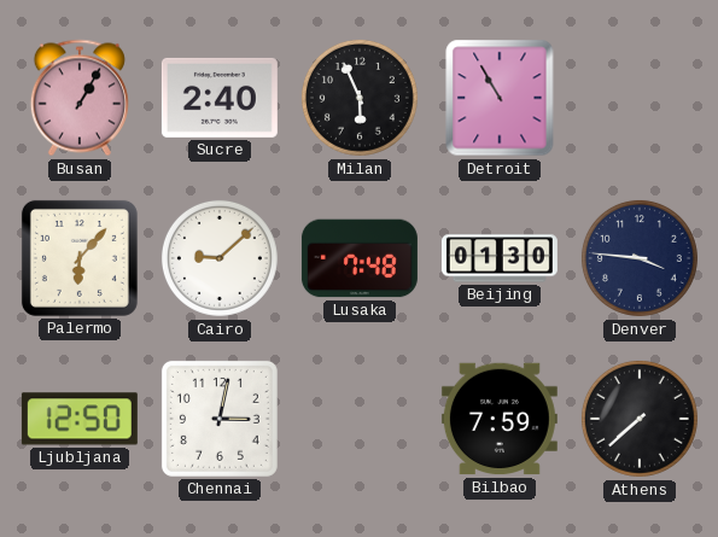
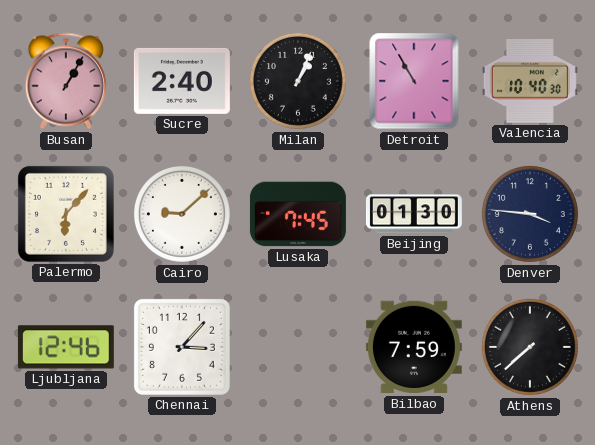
Milan: 5:56 -> 1:04 (298, 81)
Valencia: none -> 10:40 (530, 81)
Lusaka: 7:48 -> 7:45 (298, 214)
Ljubljana: 12:50 -> 12:46 (66, 347)
Chennai: 3:02 -> 3:07 (182, 347)
